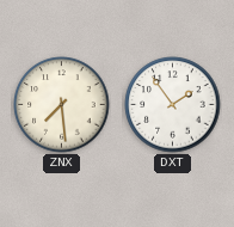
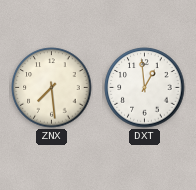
DXT: 1:54 -> 12:59 (145, 88)
